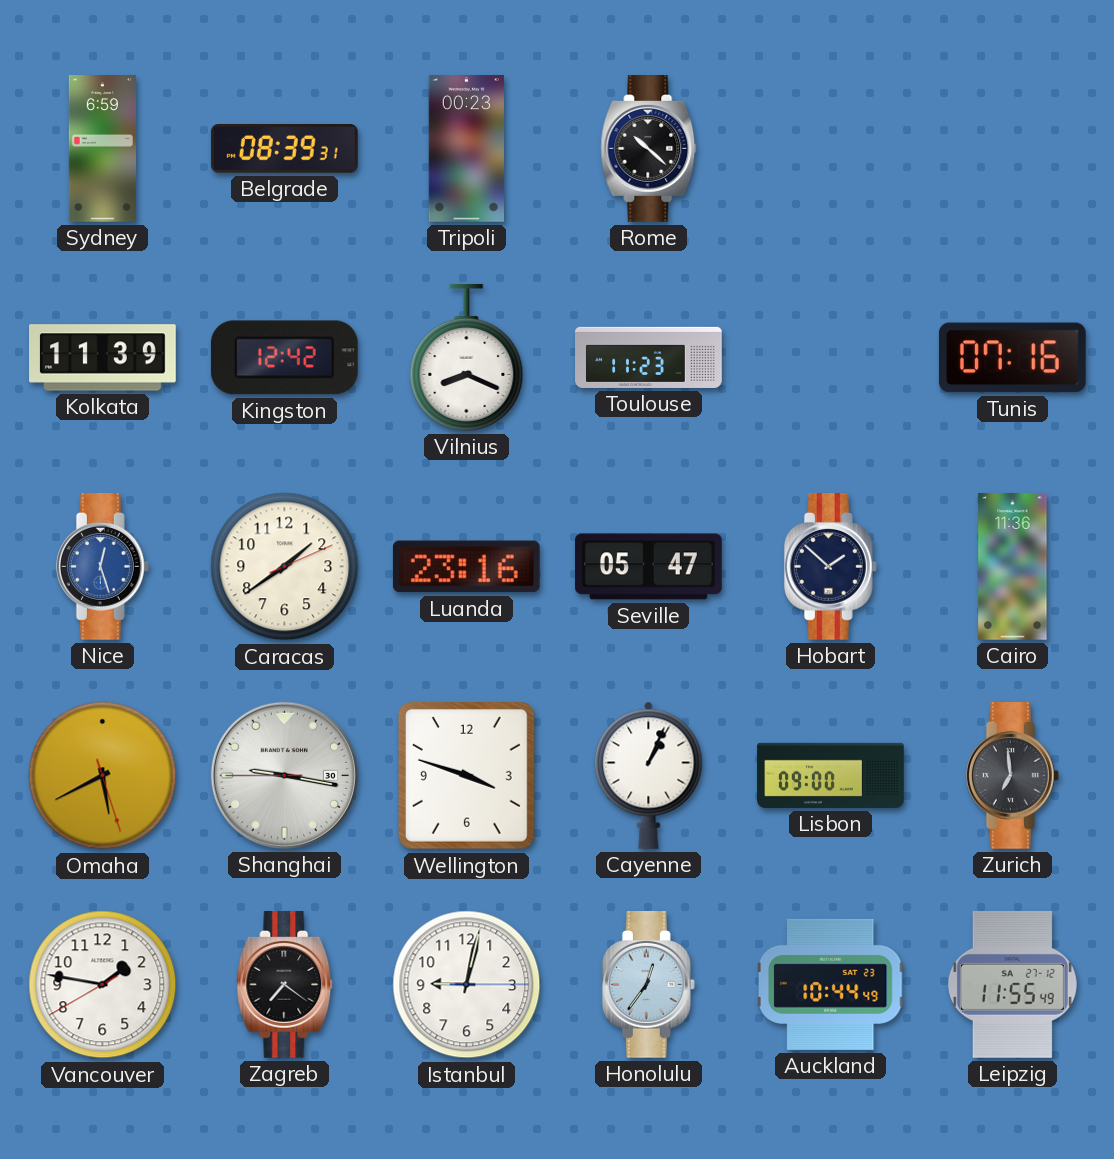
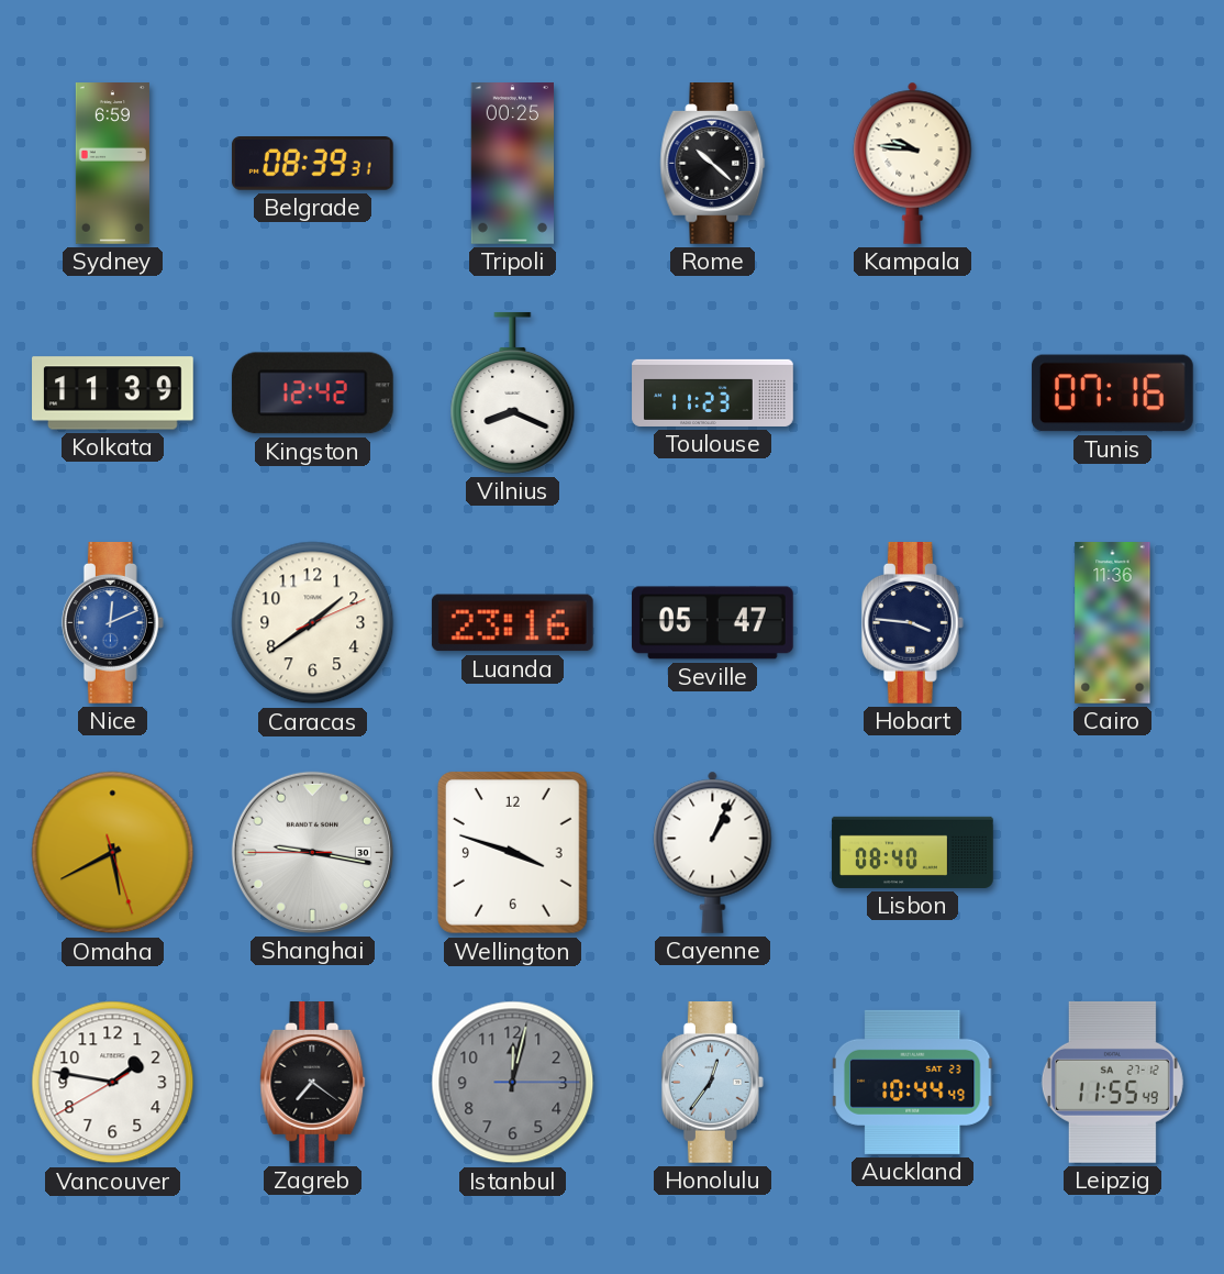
Tripoli: 00:23 -> 00:25 (512, 164)
Kampala: none -> 9:46 (913, 163)
Nice: 12:27 -> 12:11 (112, 623)
Hobart: 1:52 -> 3:46 (912, 623)
Lisbon: 09:00 -> 08:40 (913, 852)
Zurich: 6:59 -> none (1012, 776)
Istanbul: 9:02 -> 12:02 (513, 1083)
Istanbul dial: white -> grey (513, 1083)
